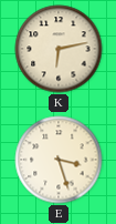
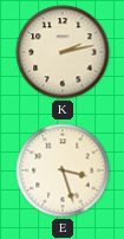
K: 6:13 -> 2:13 (63, 52)
